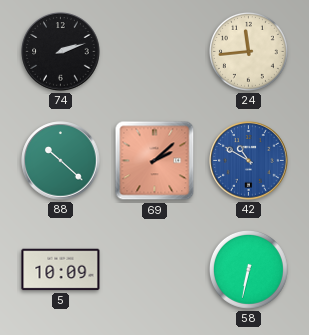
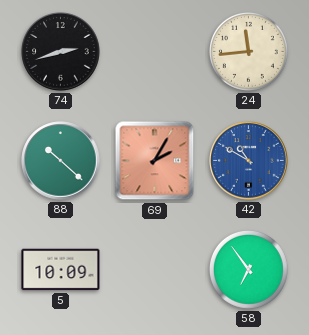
74: 2:12 -> 2:42 (61, 52)
69: 2:08 -> 2:05 (155, 161)
58: 6:32 -> 6:54 (248, 269)
